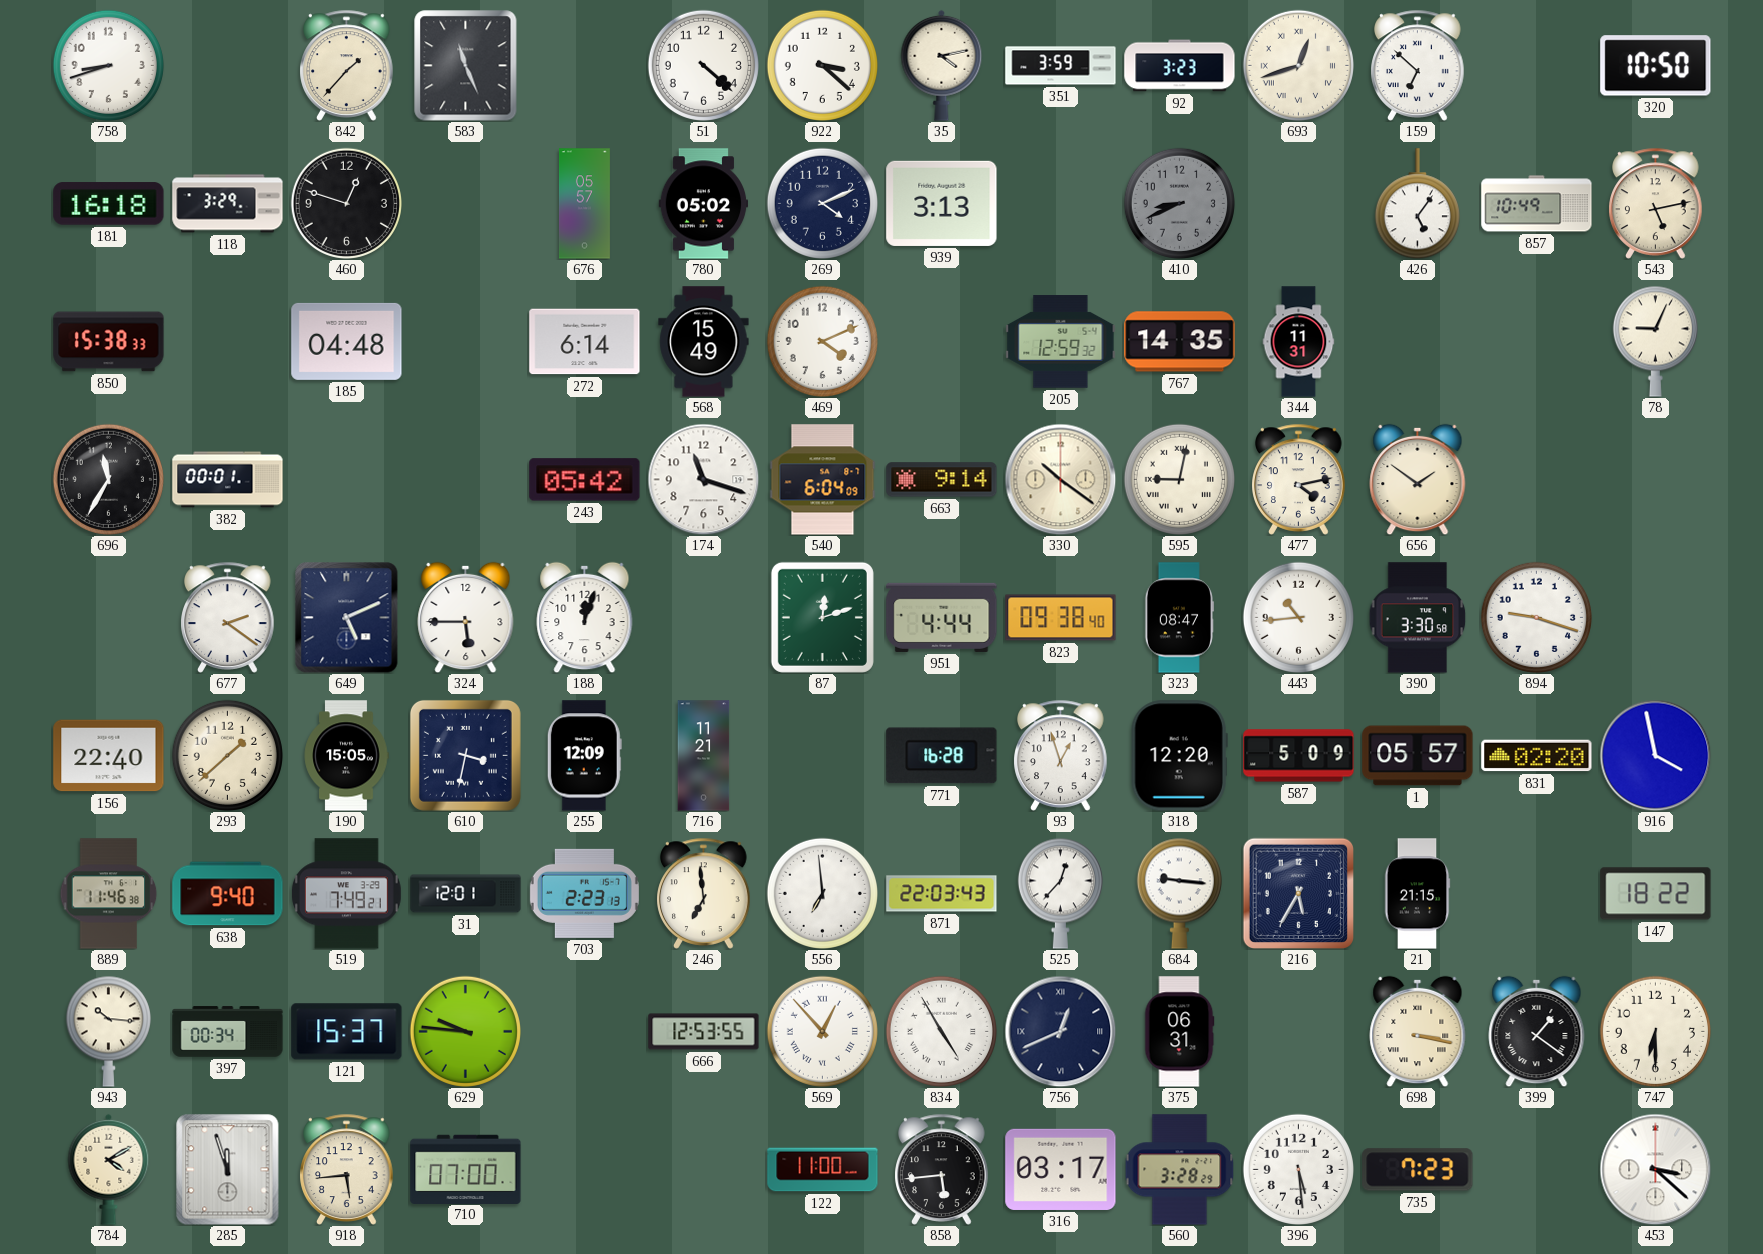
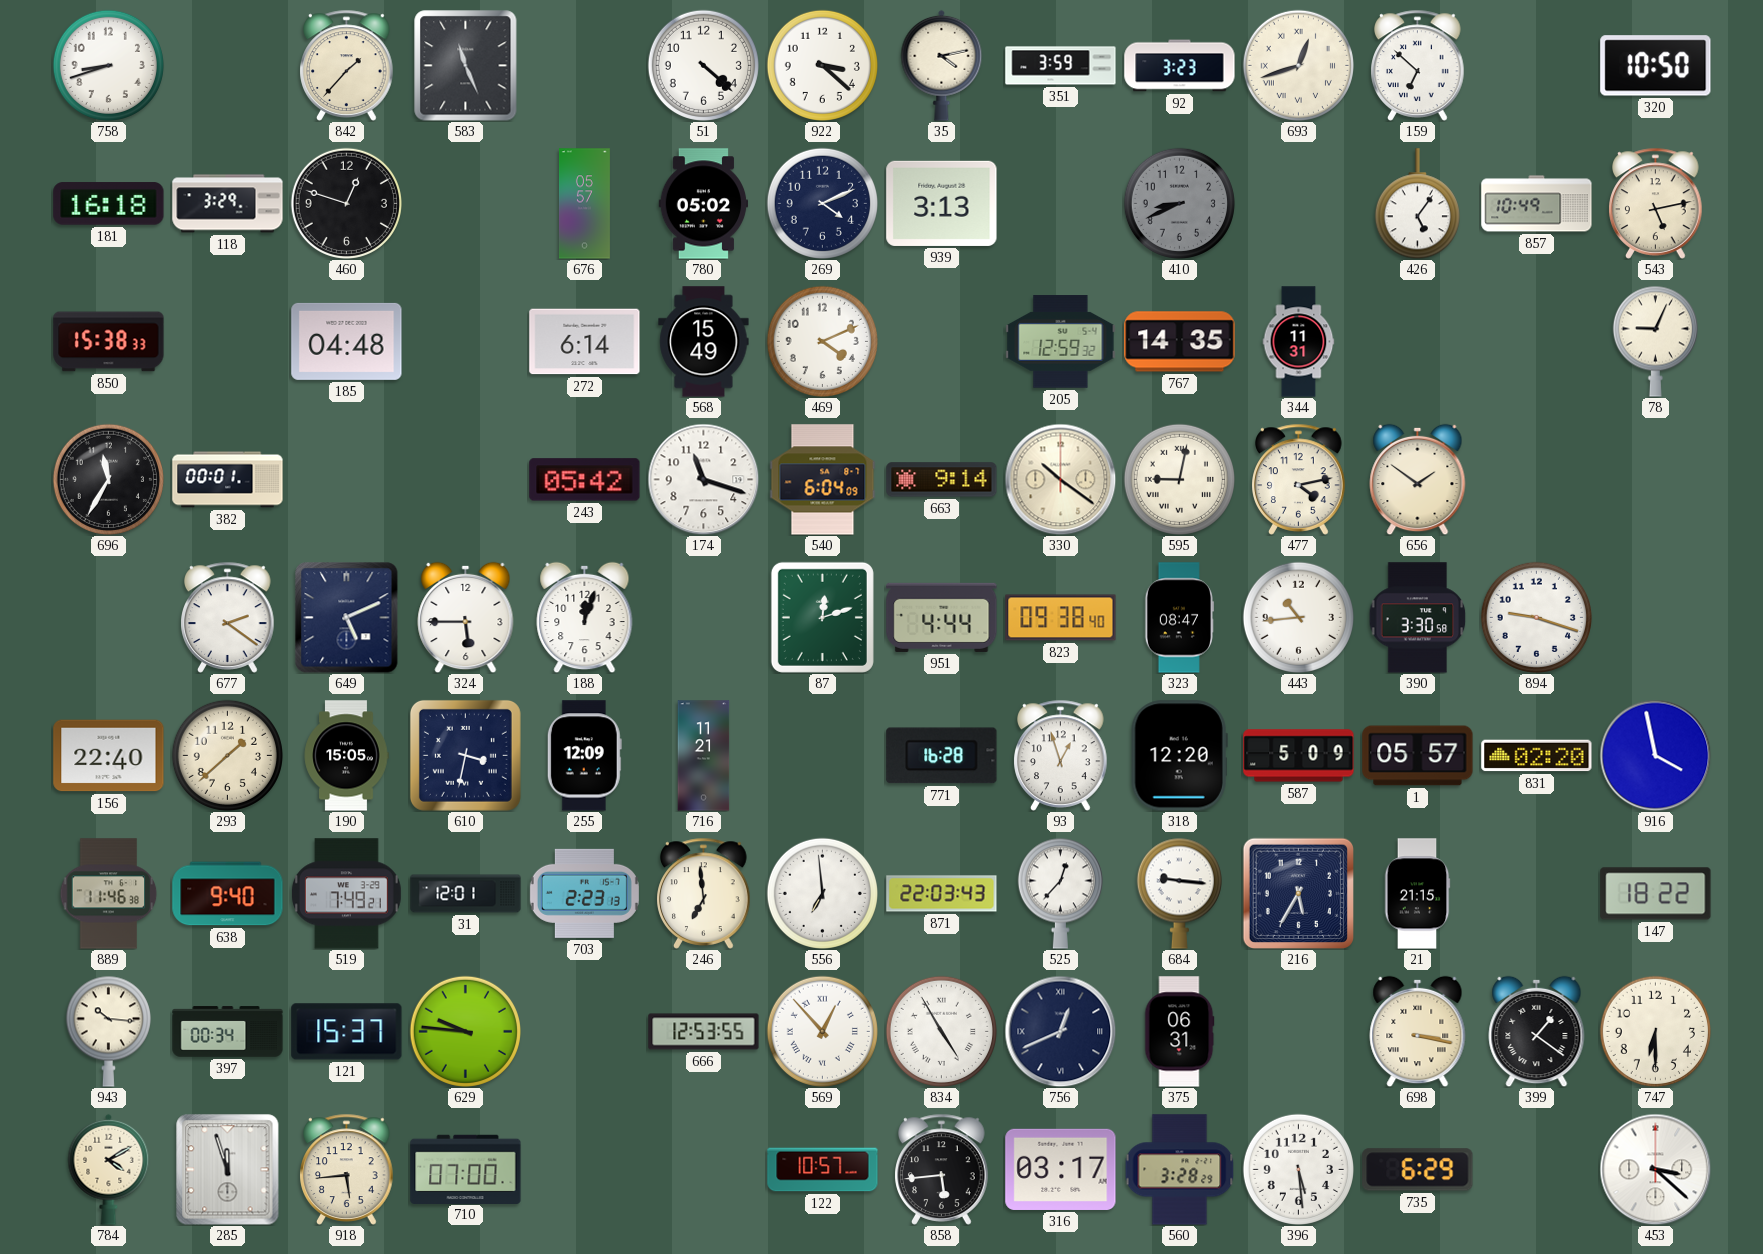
122: 11:00 -> 10:57 (823, 1170)
735: 7:23 -> 6:29 (1418, 1170)
